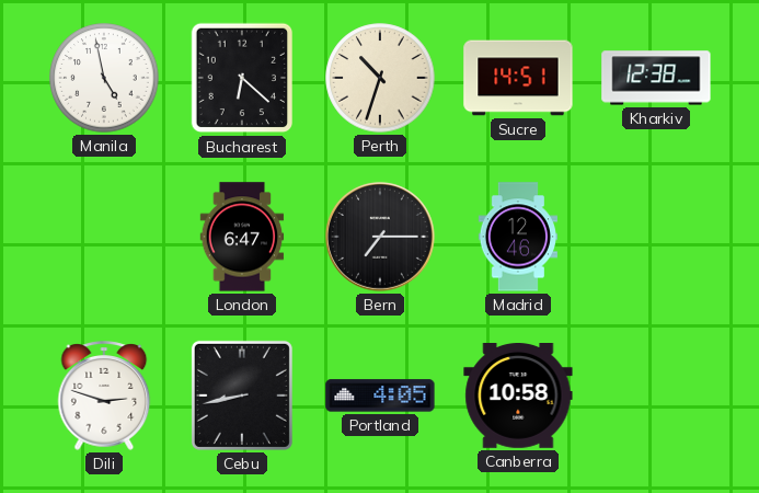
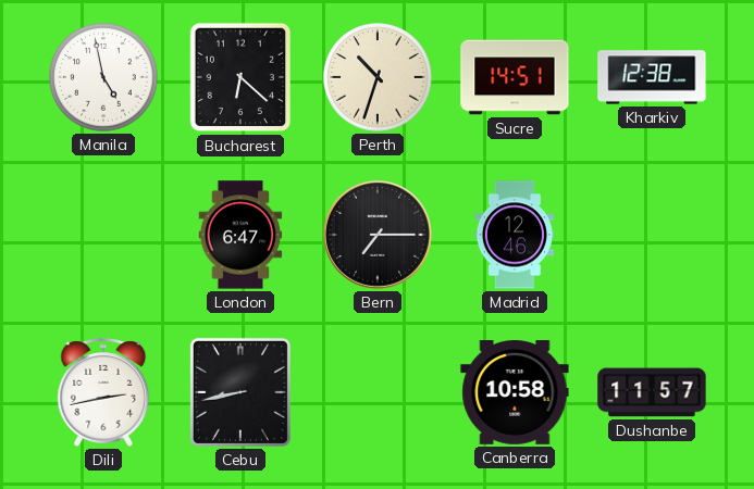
Dili: 2:48 -> 2:43 (103, 392)
Portland: 4:05 -> none (380, 395)
Dushanbe: none -> 11:57 (652, 392)
